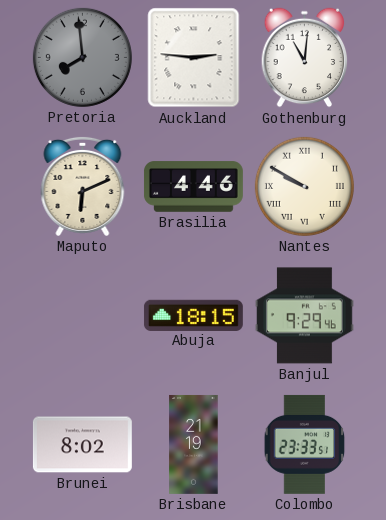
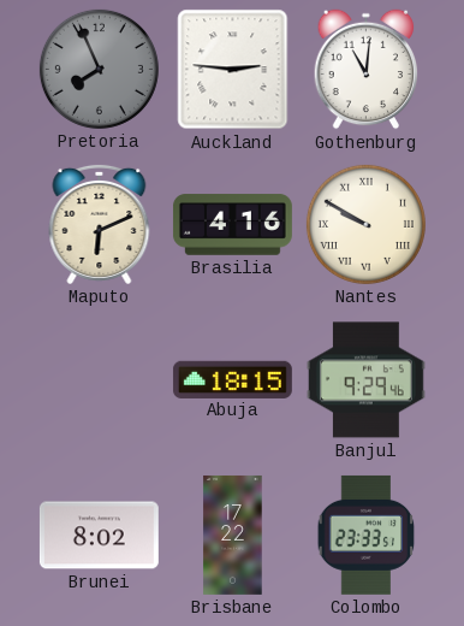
Pretoria: 7:59 -> 7:56 (99, 69)
Brasilia: 4:46 -> 4:16 (232, 225)
Brisbane: 21:19 -> 17:22 (233, 536)
